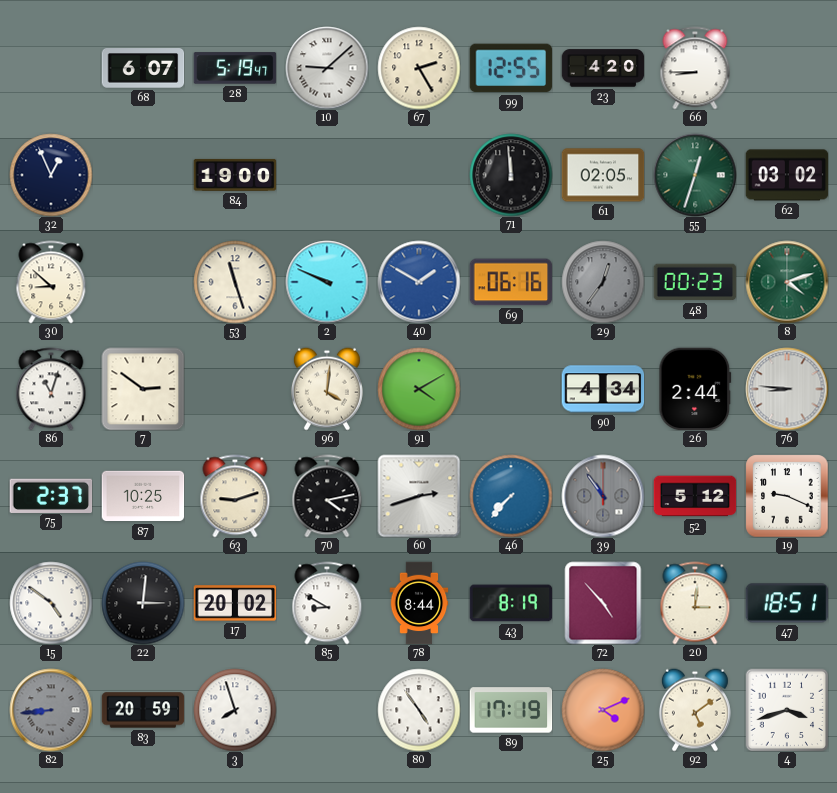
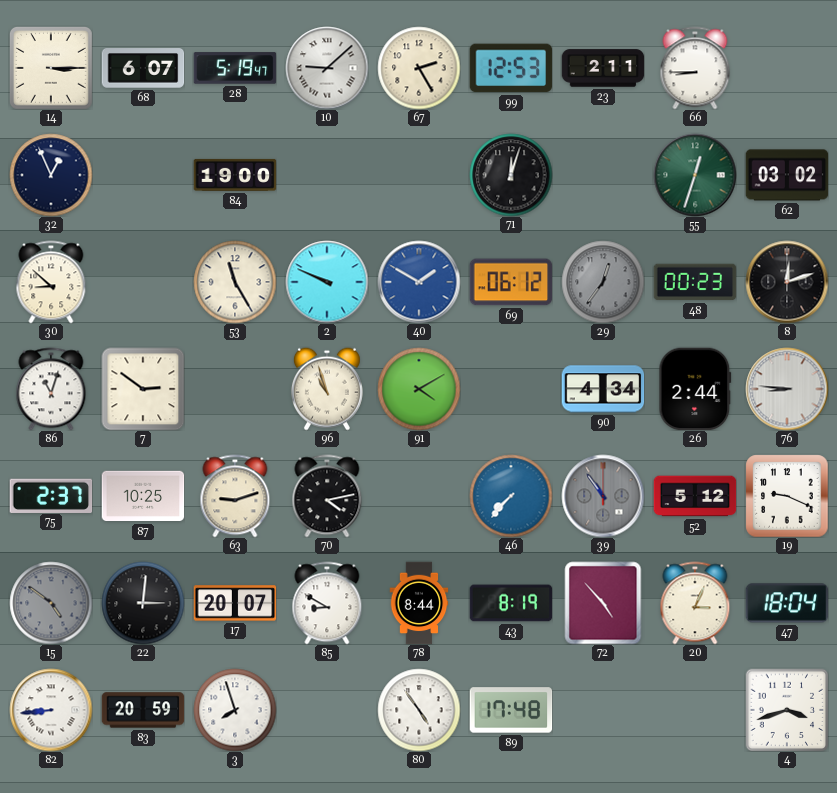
14: none -> 3:15 (51, 68)
99: 12:55 -> 12:53 (511, 68)
23: 4:20 -> 2:11 (603, 68)
71: 11:59 -> 12:03 (511, 175)
61: 02:05 -> none (603, 175)
53: 11:27 -> 11:25 (235, 282)
69: 06:16 -> 06:12 (511, 282)
8: 4:12 -> 12:12 (787, 282)
8 dial: green -> black (787, 282)
96: 4:01 -> 10:57 (327, 389)
60: 2:42 -> none (419, 496)
15 dial: white -> grey (51, 603)
17: 20:02 -> 20:07 (235, 603)
20: 3:01 -> 3:04 (695, 603)
47: 18:51 -> 18:04 (787, 603)
82 dial: grey -> white (51, 710)
89: 17:19 -> 17:48 (511, 710)
25: 4:11 -> none (603, 710)
92: 5:09 -> none (695, 710)
